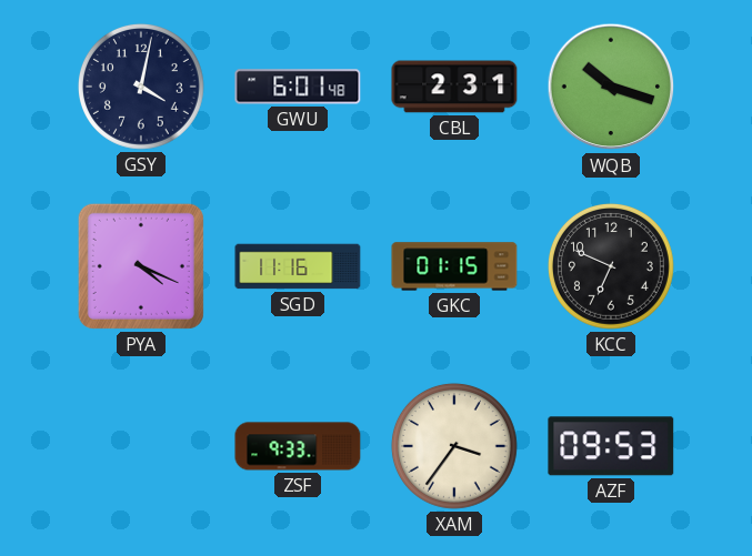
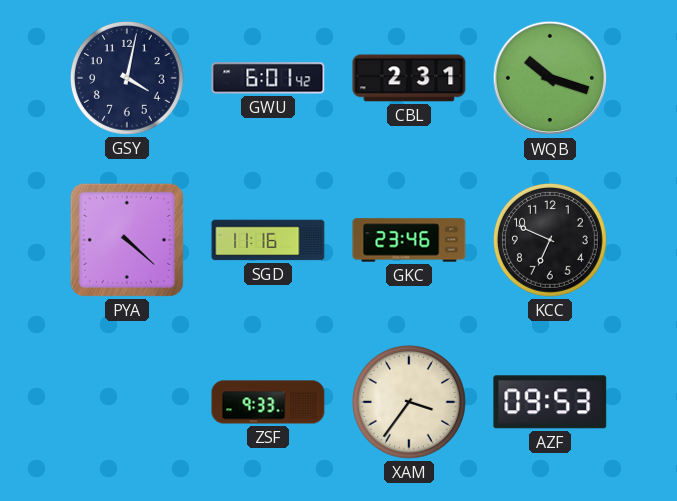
GWU: 6:01:48 -> 6:01:42 (268, 78)
PYA: 4:19 -> 4:22 (127, 240)
GKC: 01:15 -> 23:46 (409, 240)
